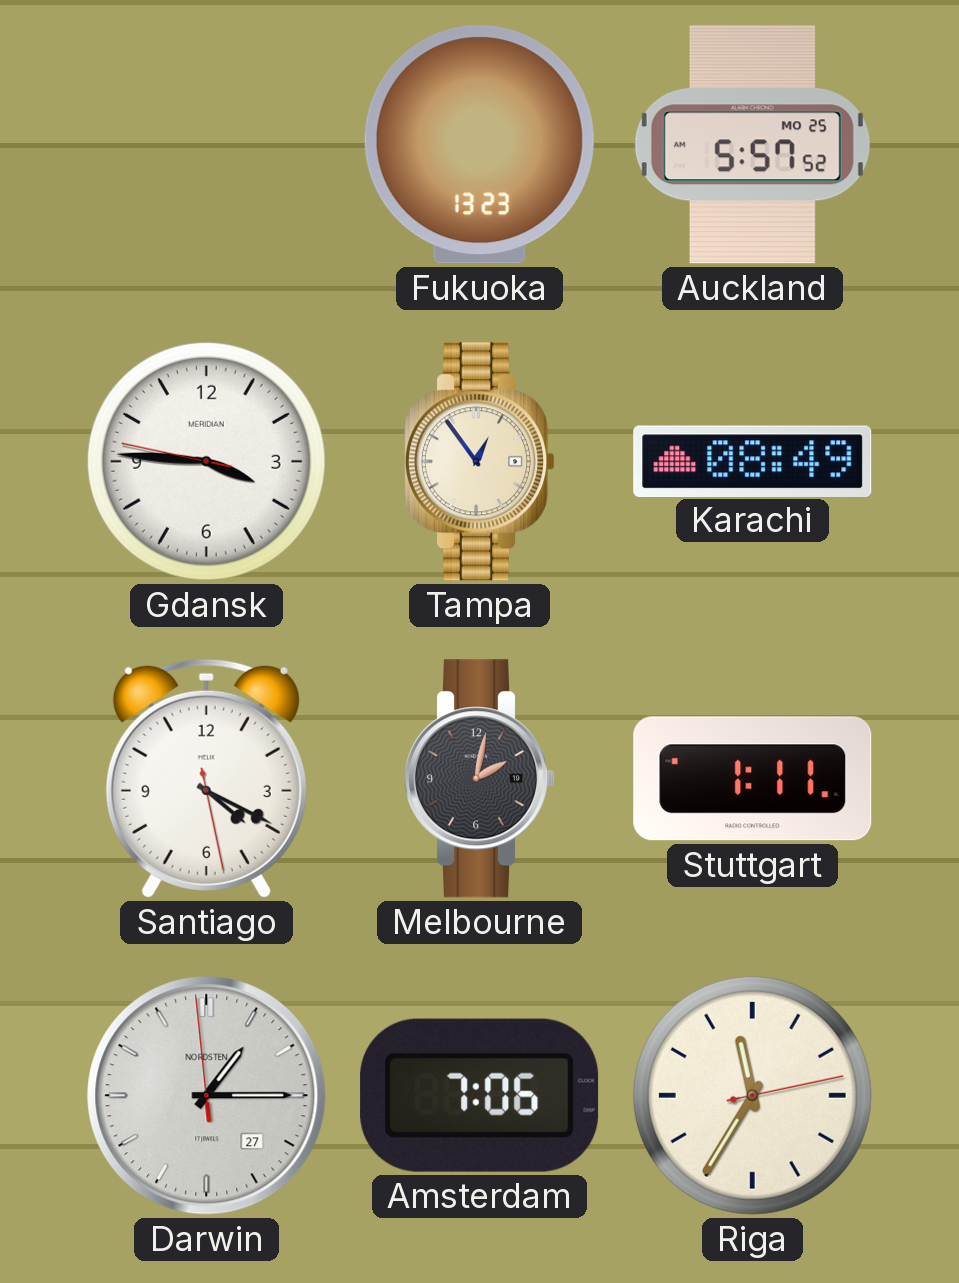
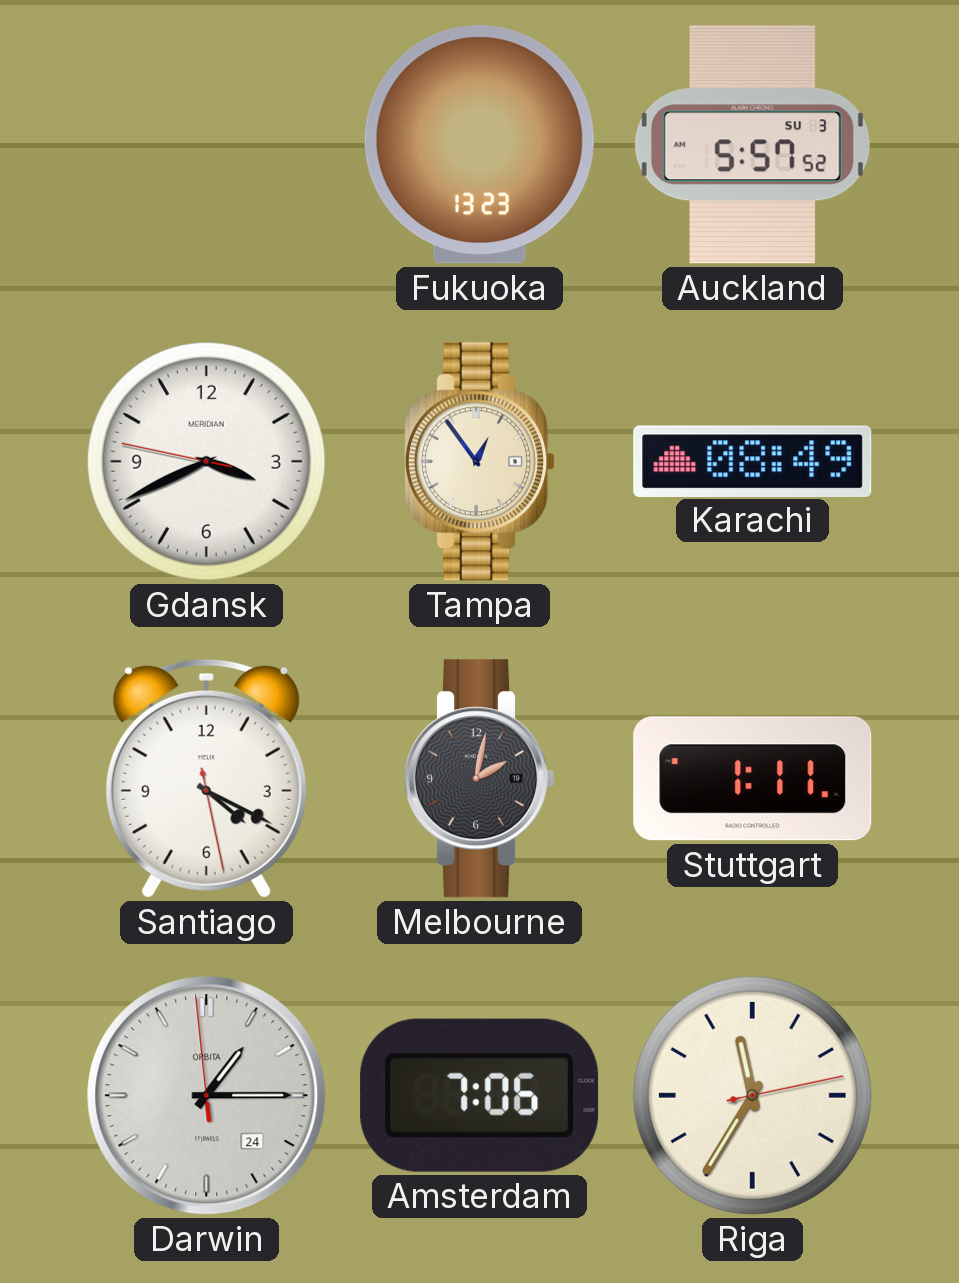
Auckland date: MO 25 -> SU 3 (752, 145)
Gdansk: 3:45 -> 3:40 (206, 461)
Darwin date: 27 -> 24 (207, 1096)
Darwin brand: NORDSTEN -> ORBITA (207, 1096)
